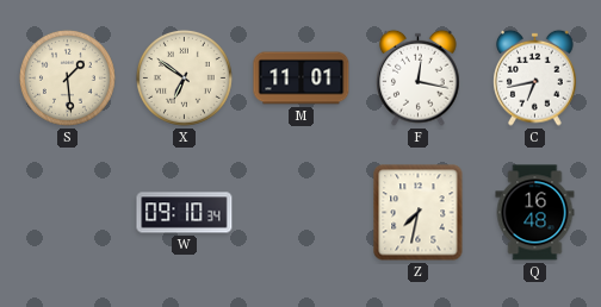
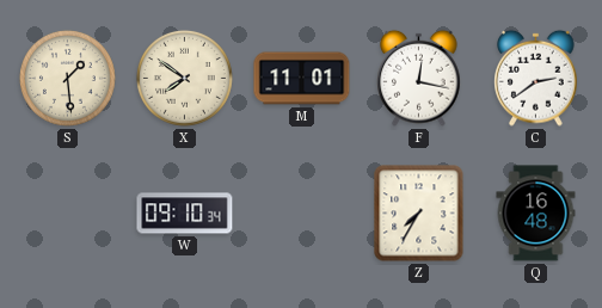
X: 6:51 -> 7:51 (184, 78)
C: 6:43 -> 2:39 (536, 78)
Z: 7:32 -> 7:35 (419, 214)
